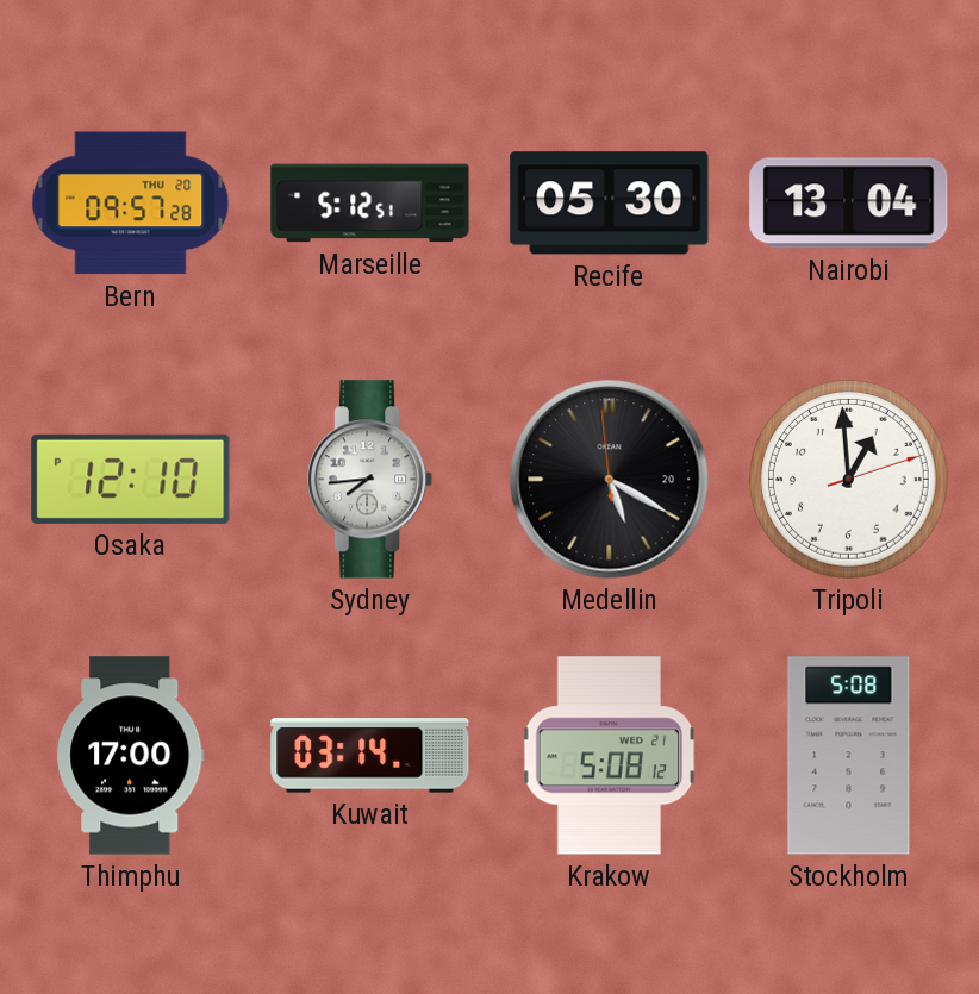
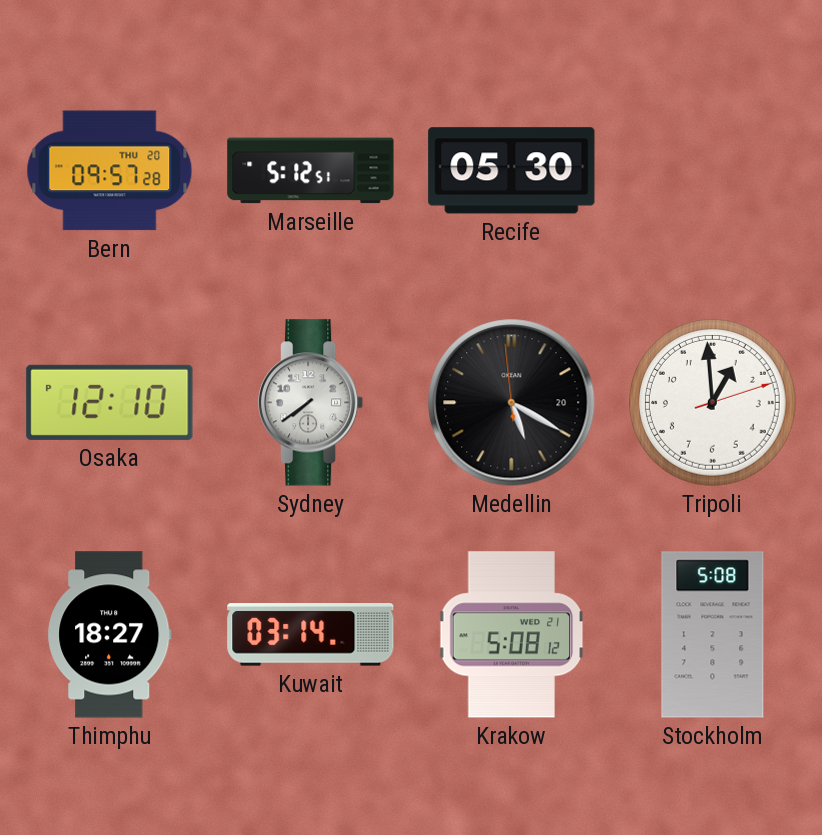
Nairobi: 13:04 -> none (849, 204)
Sydney: 7:44 -> 7:39 (311, 403)
Thimphu: 17:00 -> 18:27 (110, 635)
